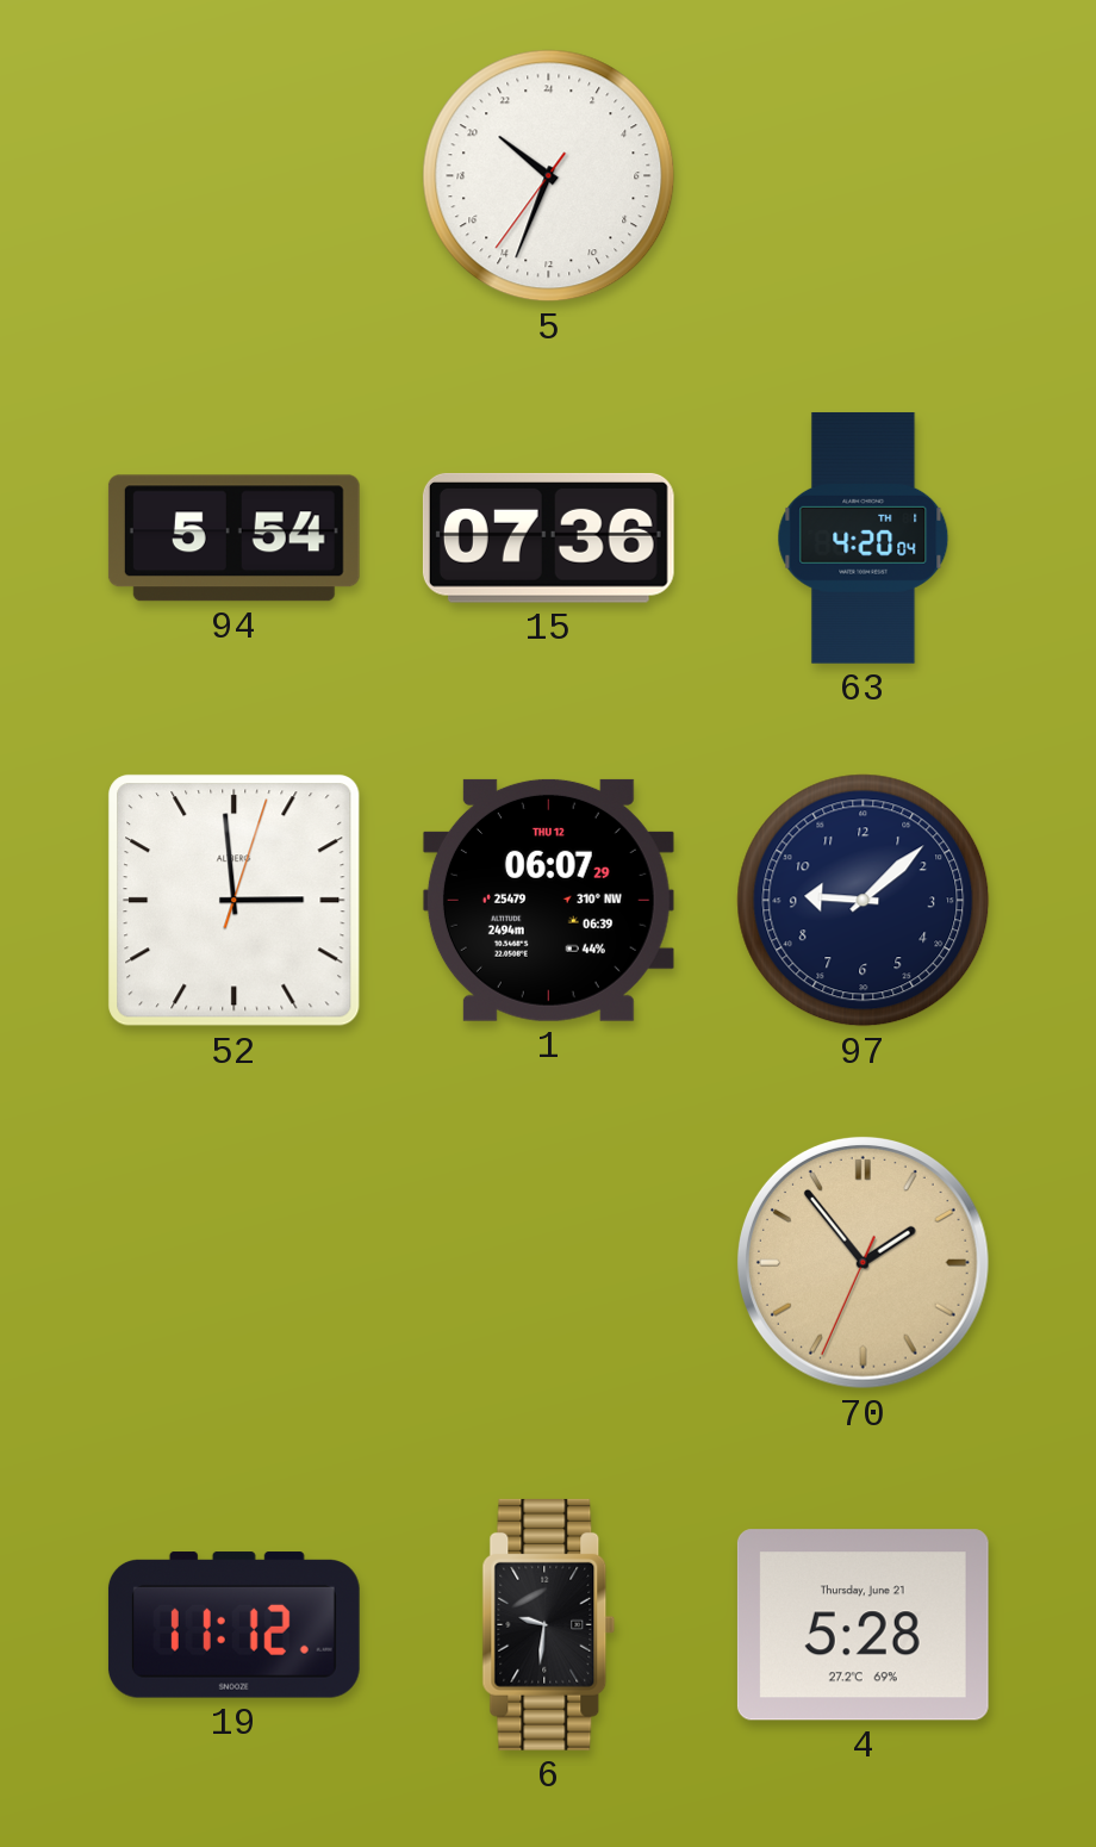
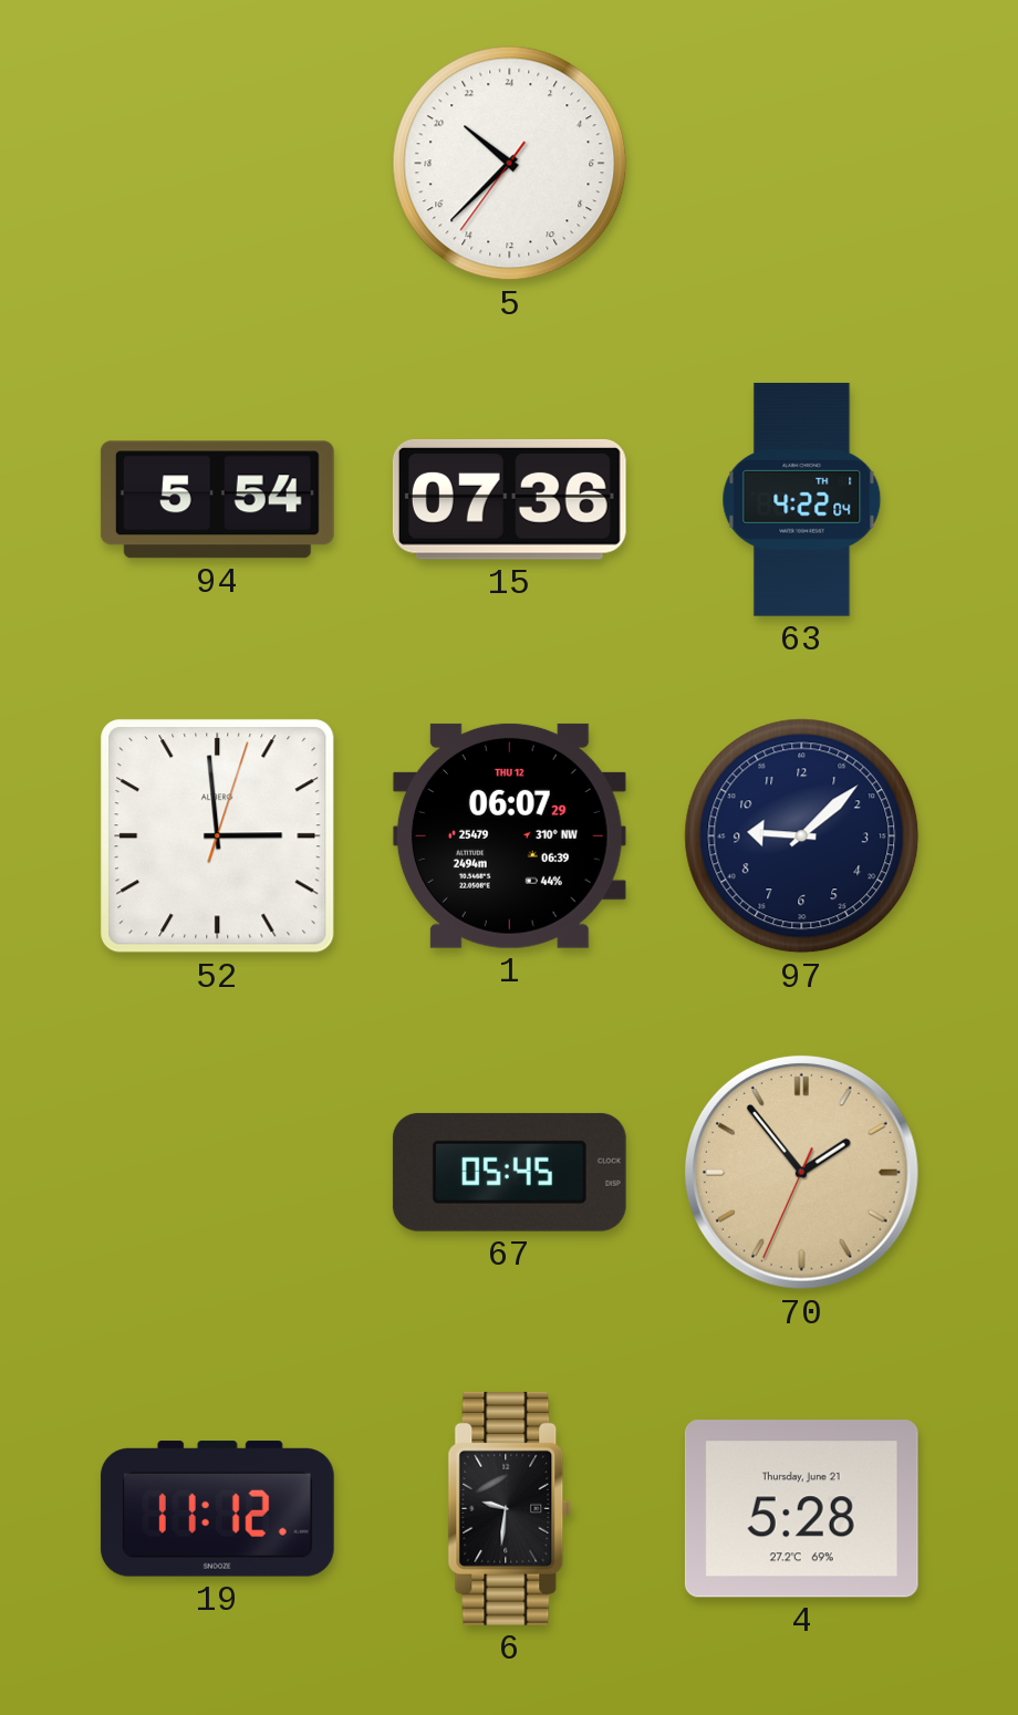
5: 20:33 -> 20:37 (510, 164)
63: 4:20 -> 4:22 (802, 499)
67: none -> 05:45 (509, 1172)
